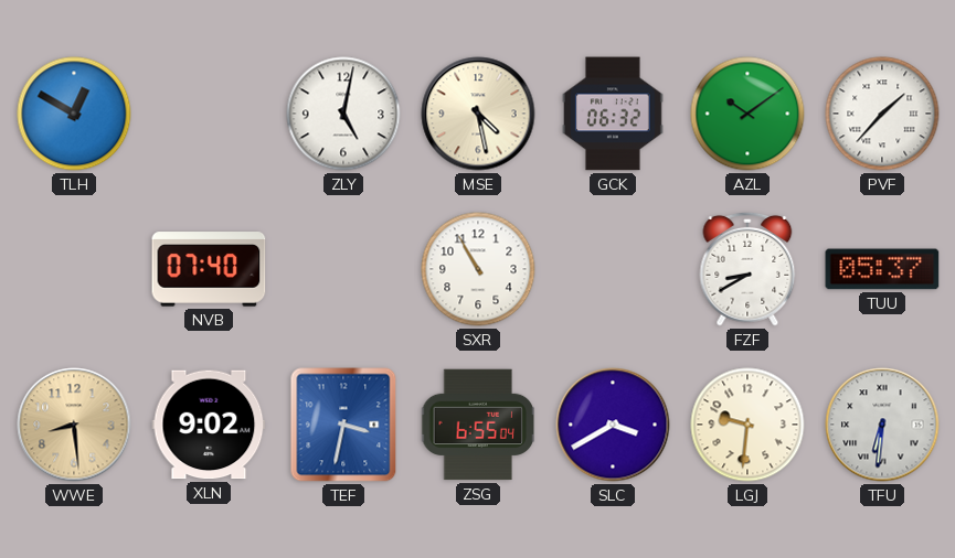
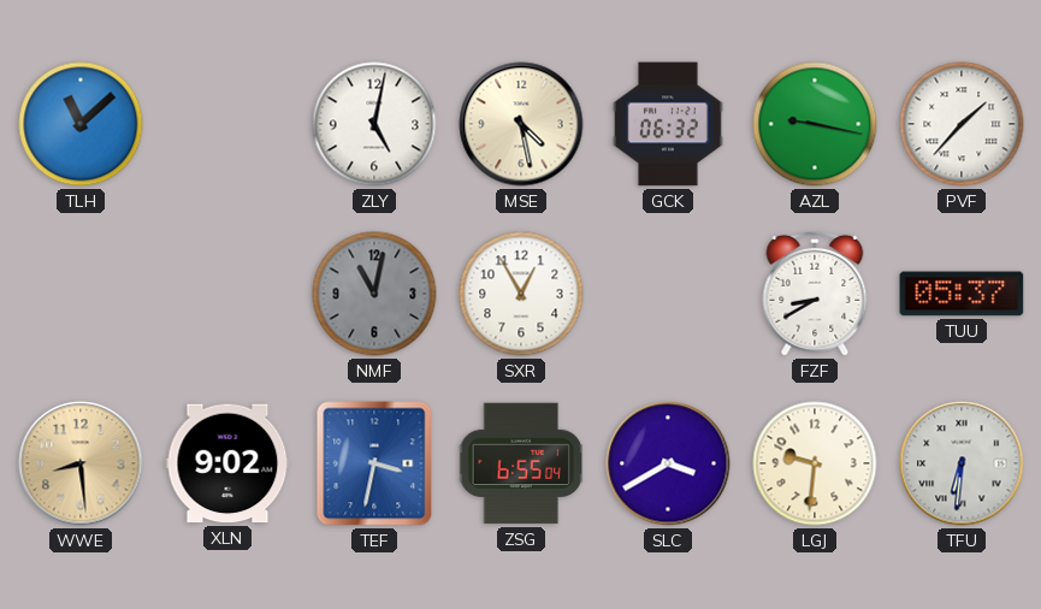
TLH: 12:50 -> 11:08 (81, 124)
AZL: 10:09 -> 9:17 (815, 124)
NVB: 07:40 -> none (209, 269)
NMF: none -> 11:02 (374, 294)
SXR: 10:55 -> 12:55 (521, 294)
